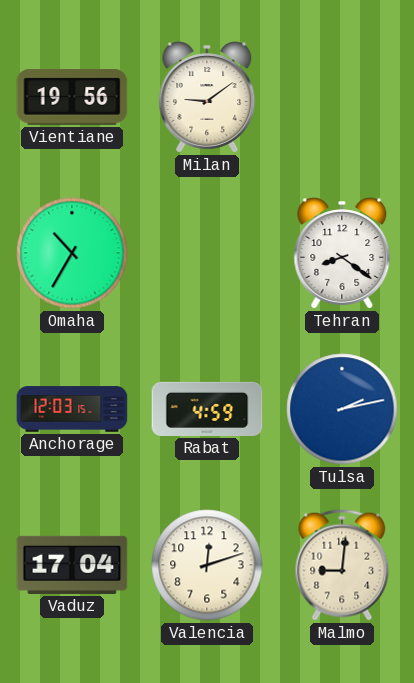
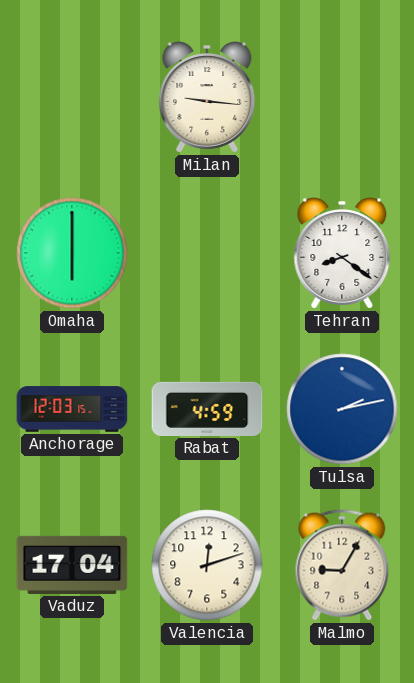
Vientiane: 19:56 -> none (72, 97)
Milan: 9:09 -> 9:16 (207, 97)
Omaha: 10:35 -> 6:00 (72, 253)
Malmo: 9:01 -> 9:05 (342, 565)
